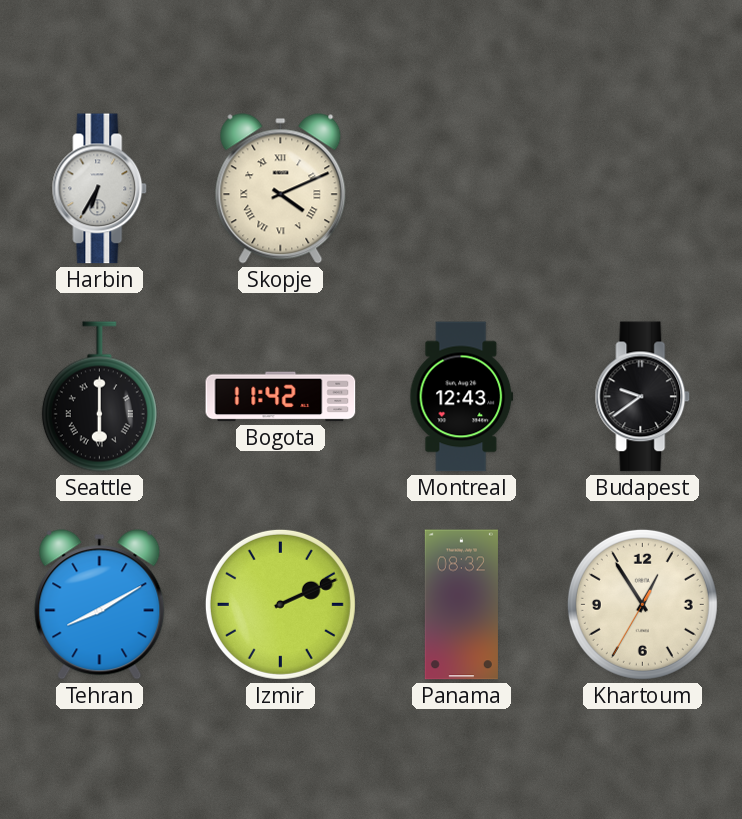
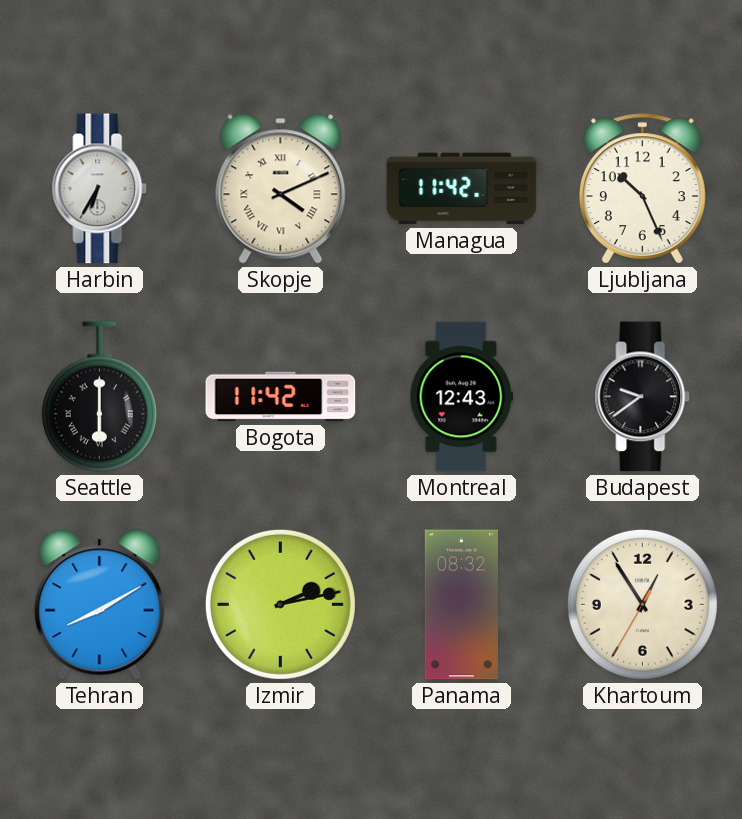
Managua: none -> 11:42 (462, 189)
Ljubljana: none -> 10:26 (642, 189)
Izmir: 2:11 -> 2:13 (280, 604)
